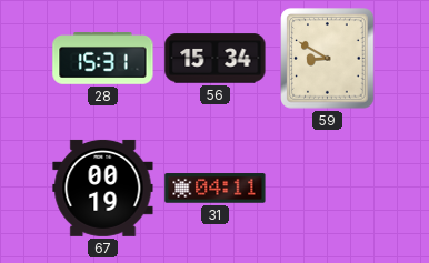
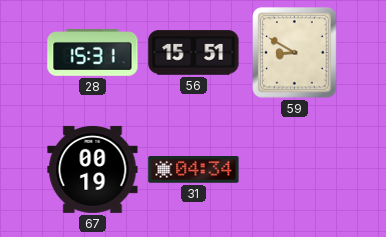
56: 15:34 -> 15:51 (194, 53)
31: 04:11 -> 04:34 (194, 170)
